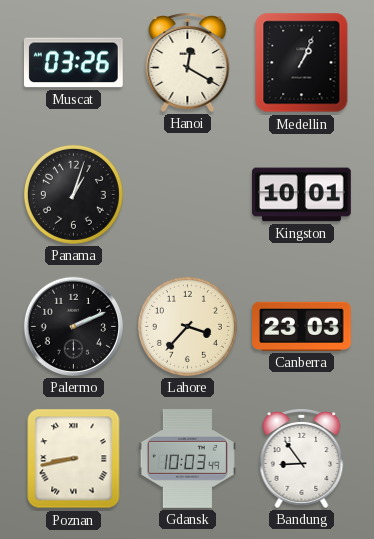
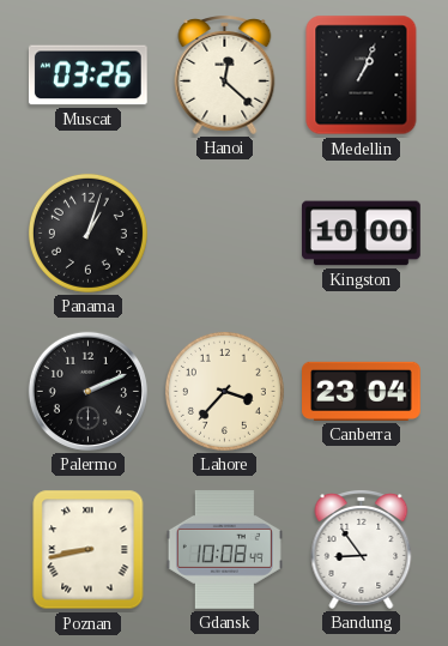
Hanoi: 12:20 -> 12:22 (225, 76)
Kingston: 10:01 -> 10:00 (362, 234)
Canberra: 23:03 -> 23:04 (362, 391)
Gdansk: 10:03 -> 10:08 (224, 550)
